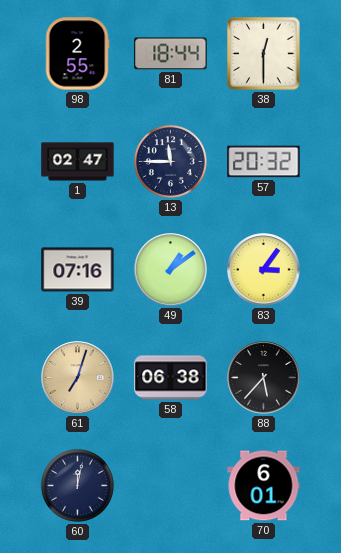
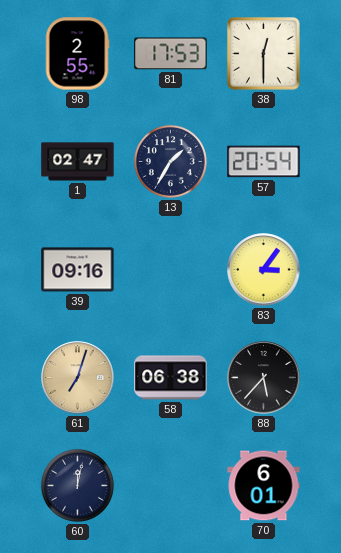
81: 18:44 -> 17:53 (171, 54)
13: 11:45 -> 1:35 (170, 161)
57: 20:32 -> 20:54 (264, 162)
39: 07:16 -> 09:16 (78, 270)
49: 1:09 -> none (171, 270)
